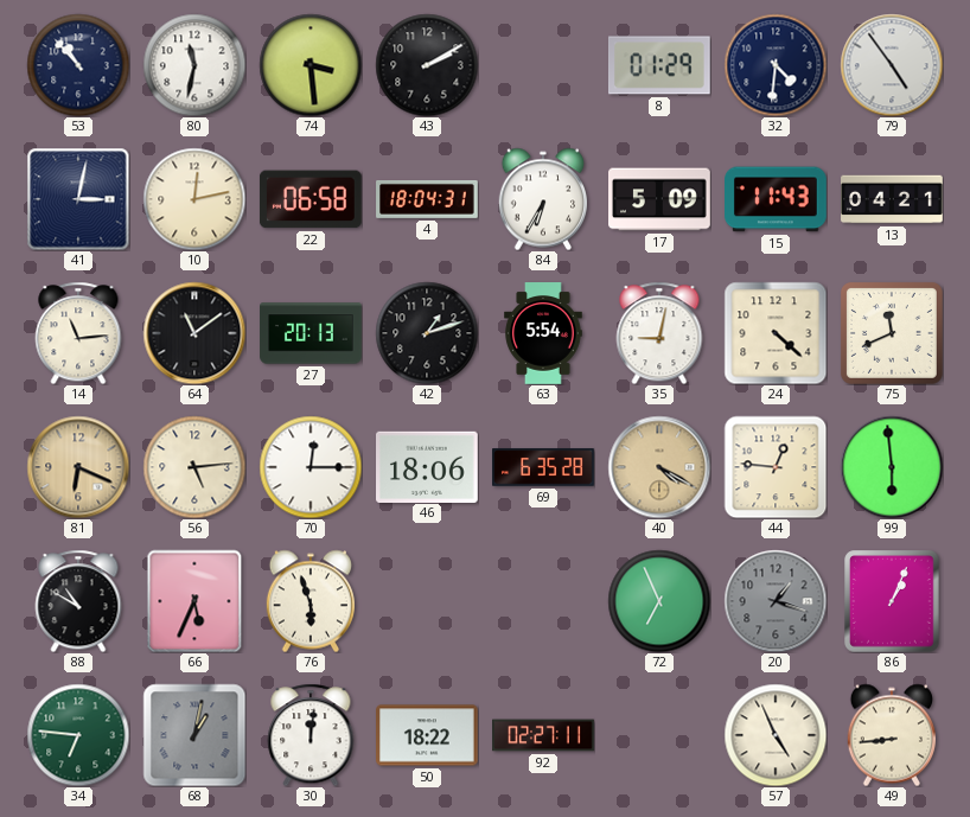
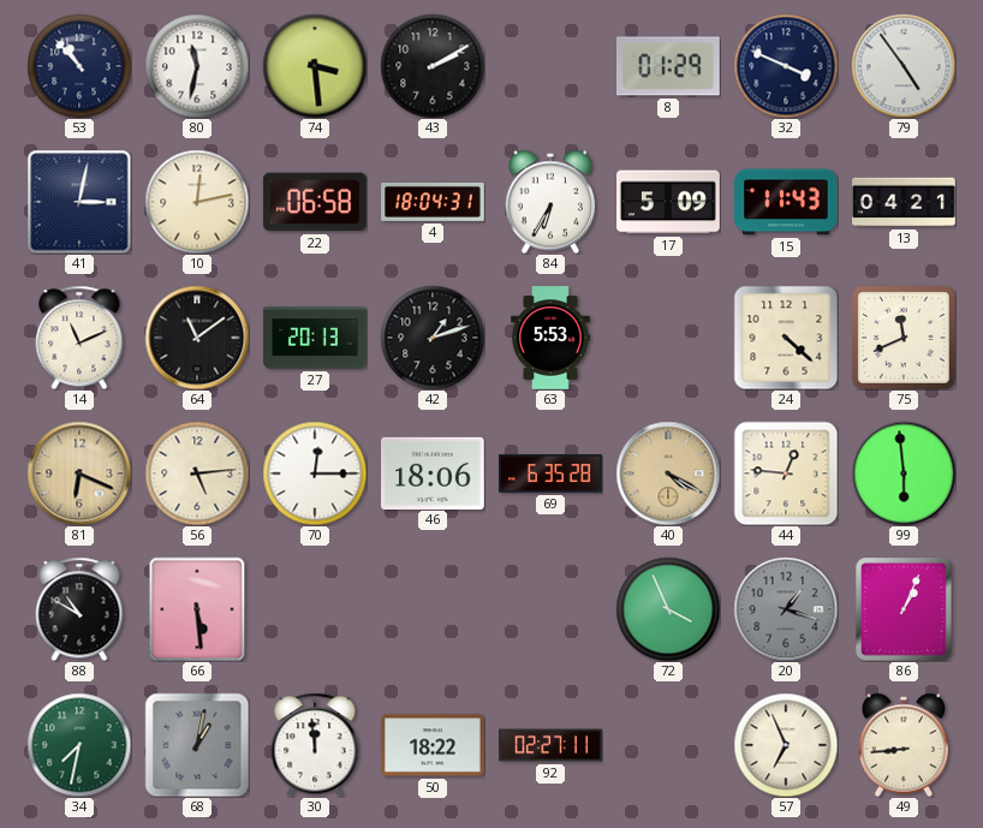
32: 4:31 -> 3:49 (786, 66)
14: 11:14 -> 11:11 (79, 338)
63: 5:54 -> 5:53 (550, 338)
35: 9:02 -> none (659, 333)
66: 5:34 -> 5:29 (197, 609)
76: 5:57 -> none (309, 601)
72: 6:56 -> 3:56 (668, 609)
34: 6:46 -> 7:32 (79, 745)
30: 12:01 -> 11:59 (315, 745)
57: 4:56 -> 6:56 (786, 745)
